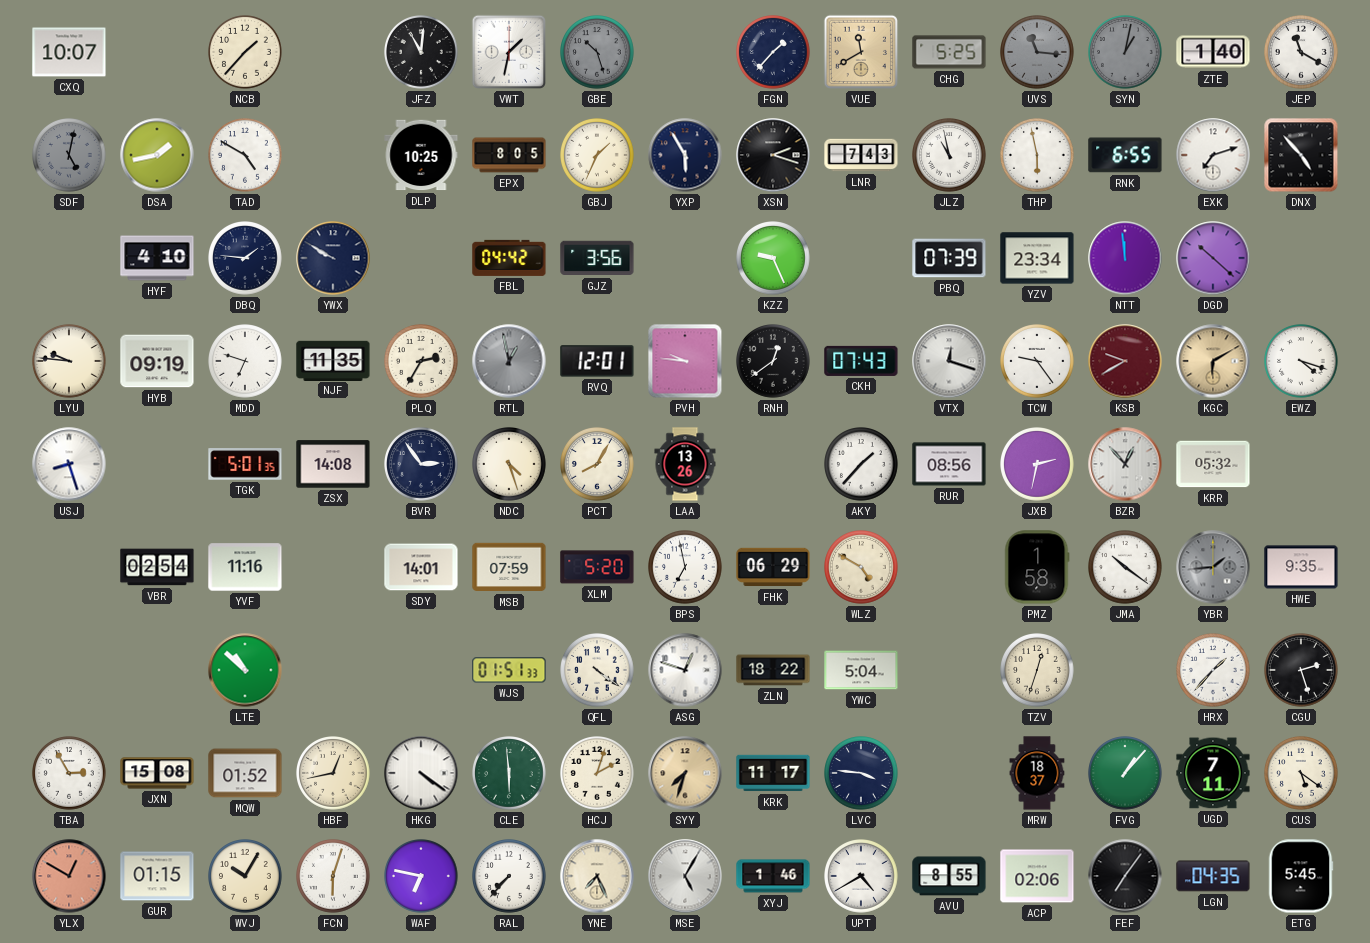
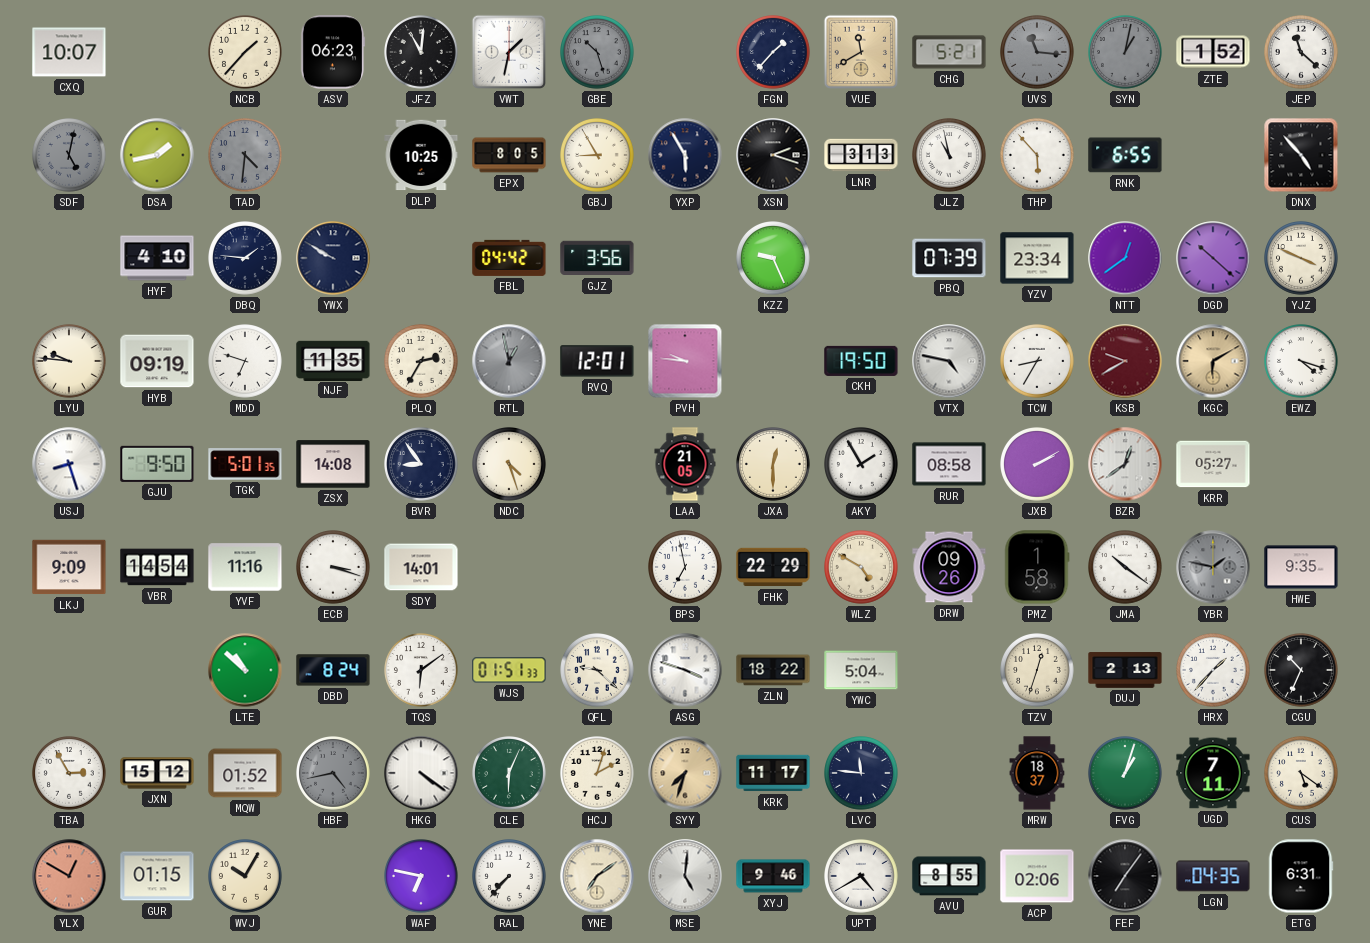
ASV: none -> 06:23 (333, 52)
CHG: 5:25 -> 5:21 (949, 52)
ZTE: 1:40 -> 1:52 (1213, 52)
JEP: 11:20 -> 11:22 (1302, 53)
TAD: 4:50 -> 4:31 (246, 156)
TAD dial: white -> grey (246, 156)
GBJ: 1:34 -> 8:55 (598, 156)
LNR: 7:43 -> 3:13 (861, 155)
THP: 5:58 -> 5:53 (1038, 156)
EXK: 7:12 -> none (1213, 155)
NTT: 11:59 -> 12:39 (1125, 258)
YJZ: none -> 3:49 (1302, 259)
RNH: 12:39 -> none (774, 362)
CKH: 07:43 -> 19:50 (861, 361)
VTX: 12:18 -> 4:47 (949, 361)
TCW: 9:24 -> 8:35 (1038, 362)
GJU: none -> 9:50 (157, 464)
BVR: 2:54 -> 8:54 (422, 465)
PCT: 8:05 -> none (598, 465)
LAA: 13:26 -> 21:05 (685, 464)
JXA: none -> 12:30 (774, 465)
AKY: 1:37 -> 1:55 (862, 465)
RUR: 08:56 -> 08:58 (949, 464)
JXB: 2:32 -> 2:10 (1038, 465)
BZR: 12:53 -> 12:39 (1125, 464)
KRR: 05:32 -> 05:27 (1213, 464)
LKJ: none -> 9:09 (69, 567)
VBR: 02:54 -> 14:54 (157, 567)
ECB: none -> 3:18 (334, 568)
MSB: 07:59 -> none (509, 567)
XLM: 5:20 -> none (597, 567)
FHK: 06:29 -> 22:29 (773, 567)
DRW: none -> 09:26 (949, 567)
YBR: 1:44 -> 1:47 (1213, 567)
DBD: none -> 8:24 (333, 670)
TQS: none -> 6:09 (422, 671)
QFL: 4:21 -> 9:22 (598, 671)
ASG: 12:48 -> 3:48 (685, 670)
DUJ: none -> 2:13 (1125, 670)
CGU: 2:27 -> 10:34 (1302, 671)
JXN: 15:08 -> 15:12 (157, 773)
HBF: 12:43 -> 4:43 (334, 774)
HBF dial: cream -> grey (334, 774)
CLE: 5:59 -> 6:04 (510, 774)
LVC: 3:46 -> 11:46 (862, 774)
FVG: 1:07 -> 1:03 (1126, 774)
FCN: 6:03 -> none (334, 877)
YNE: 7:26 -> 7:09 (597, 876)
MSE: 5:05 -> 5:01 (685, 876)
XYJ: 1:46 -> 9:46 (773, 876)
ETG: 5:45 -> 6:31 (1301, 876)
